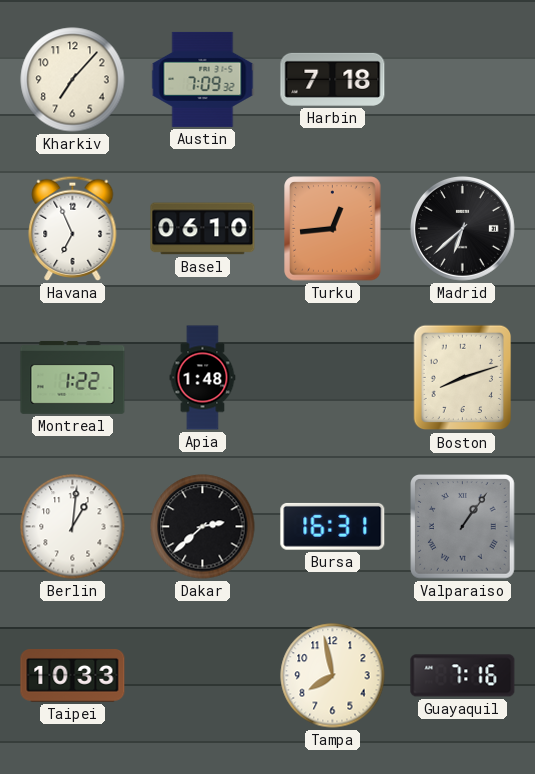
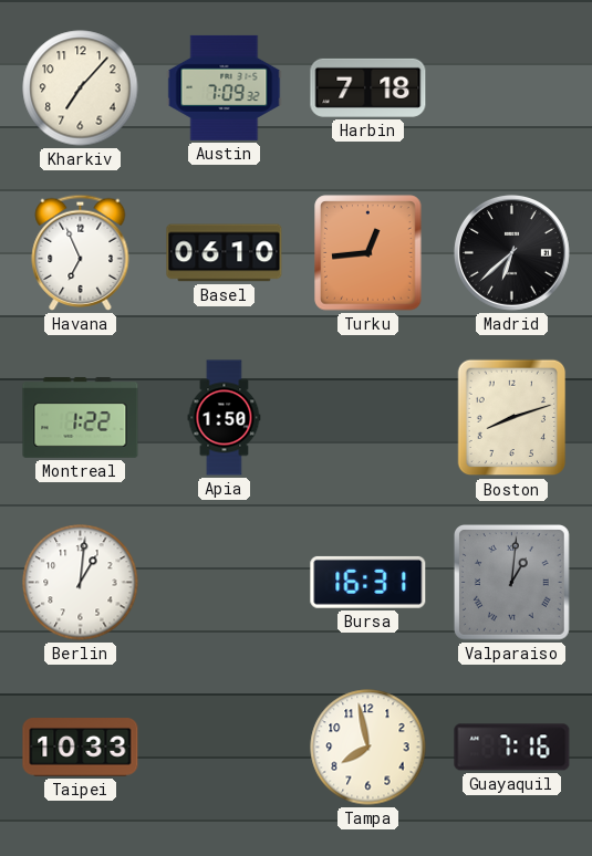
Apia: 1:48 -> 1:50 (225, 418)
Dakar: 2:38 -> none (203, 527)
Valparaiso: 1:06 -> 1:01 (512, 583)
